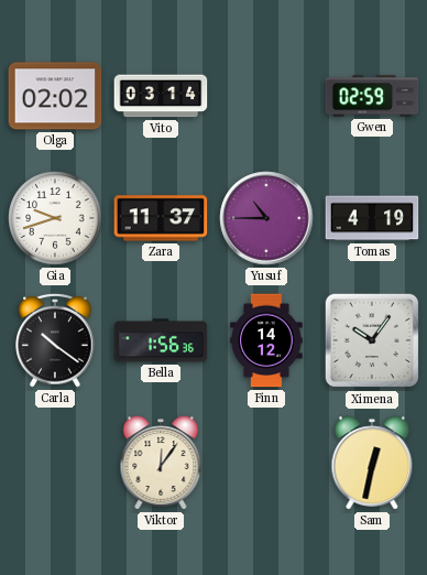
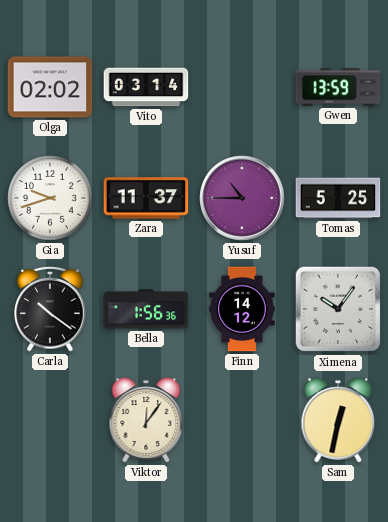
Gwen: 02:59 -> 13:59 (338, 87)
Tomas: 4:19 -> 5:25 (338, 198)
